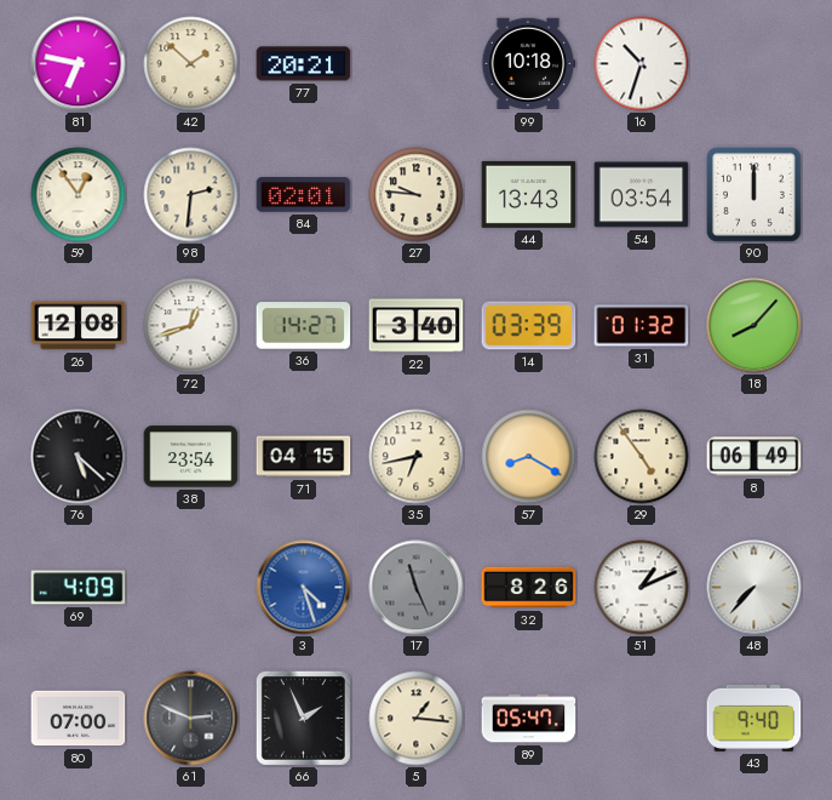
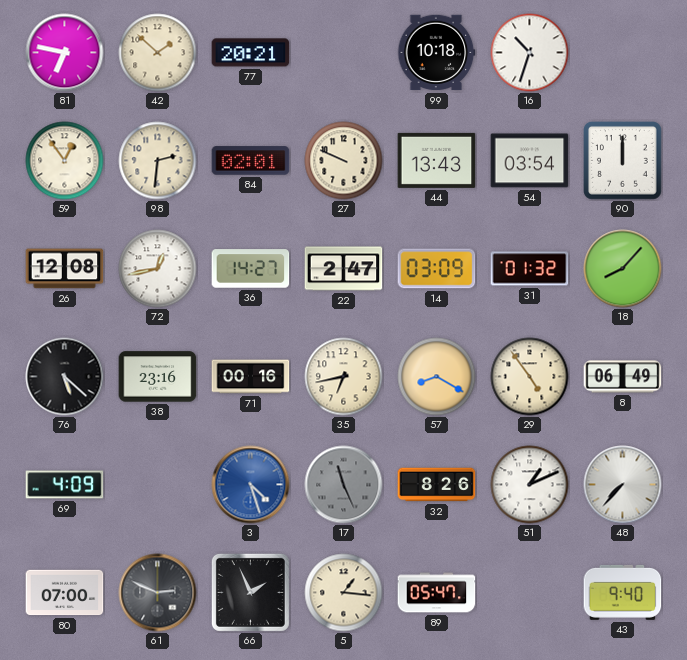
27: 9:46 -> 9:49 (344, 161)
72: 12:42 -> 12:43 (158, 269)
22: 3:40 -> 2:47 (344, 269)
14: 03:39 -> 03:09 (437, 269)
38: 23:54 -> 23:16 (158, 377)
71: 04:15 -> 00:16 (251, 377)
